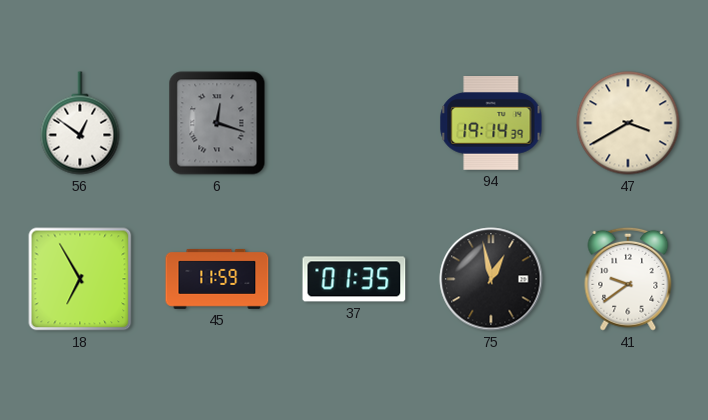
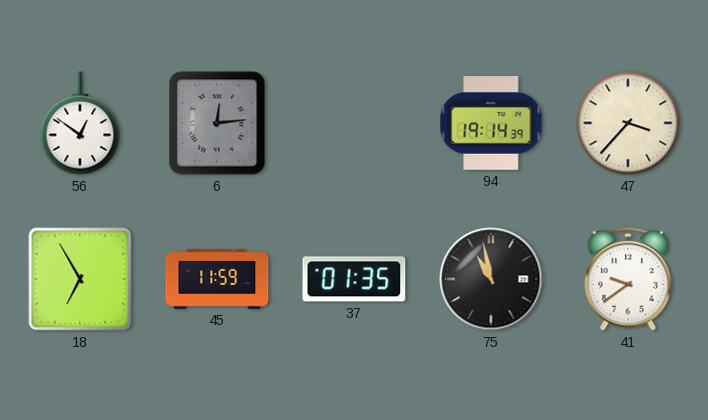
6: 12:18 -> 12:14 (217, 123)
47: 3:40 -> 3:37 (628, 123)
75: 12:58 -> 10:58 (491, 279)
